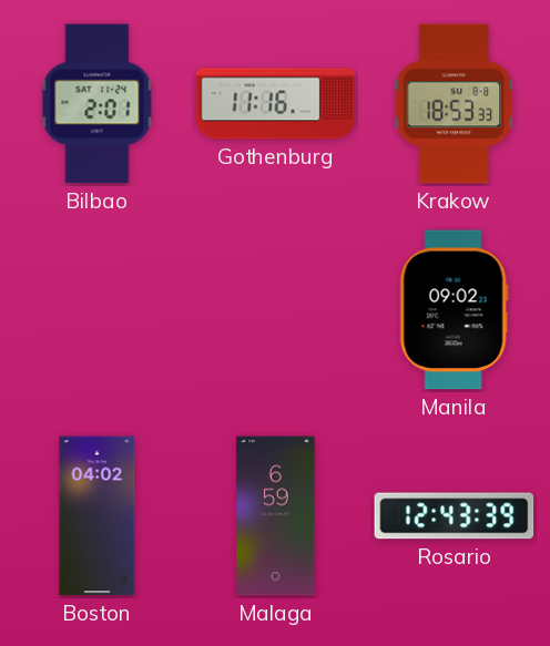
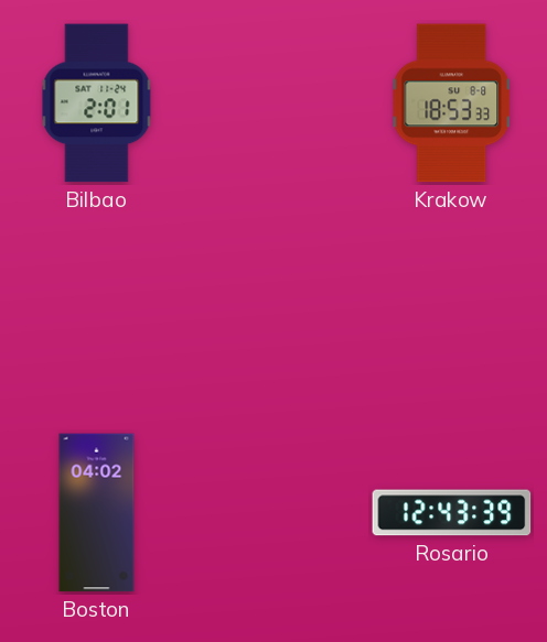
Gothenburg: 11:16 -> none (276, 104)
Manila: 09:02 -> none (454, 310)
Malaga: 6:59 -> none (276, 516)
